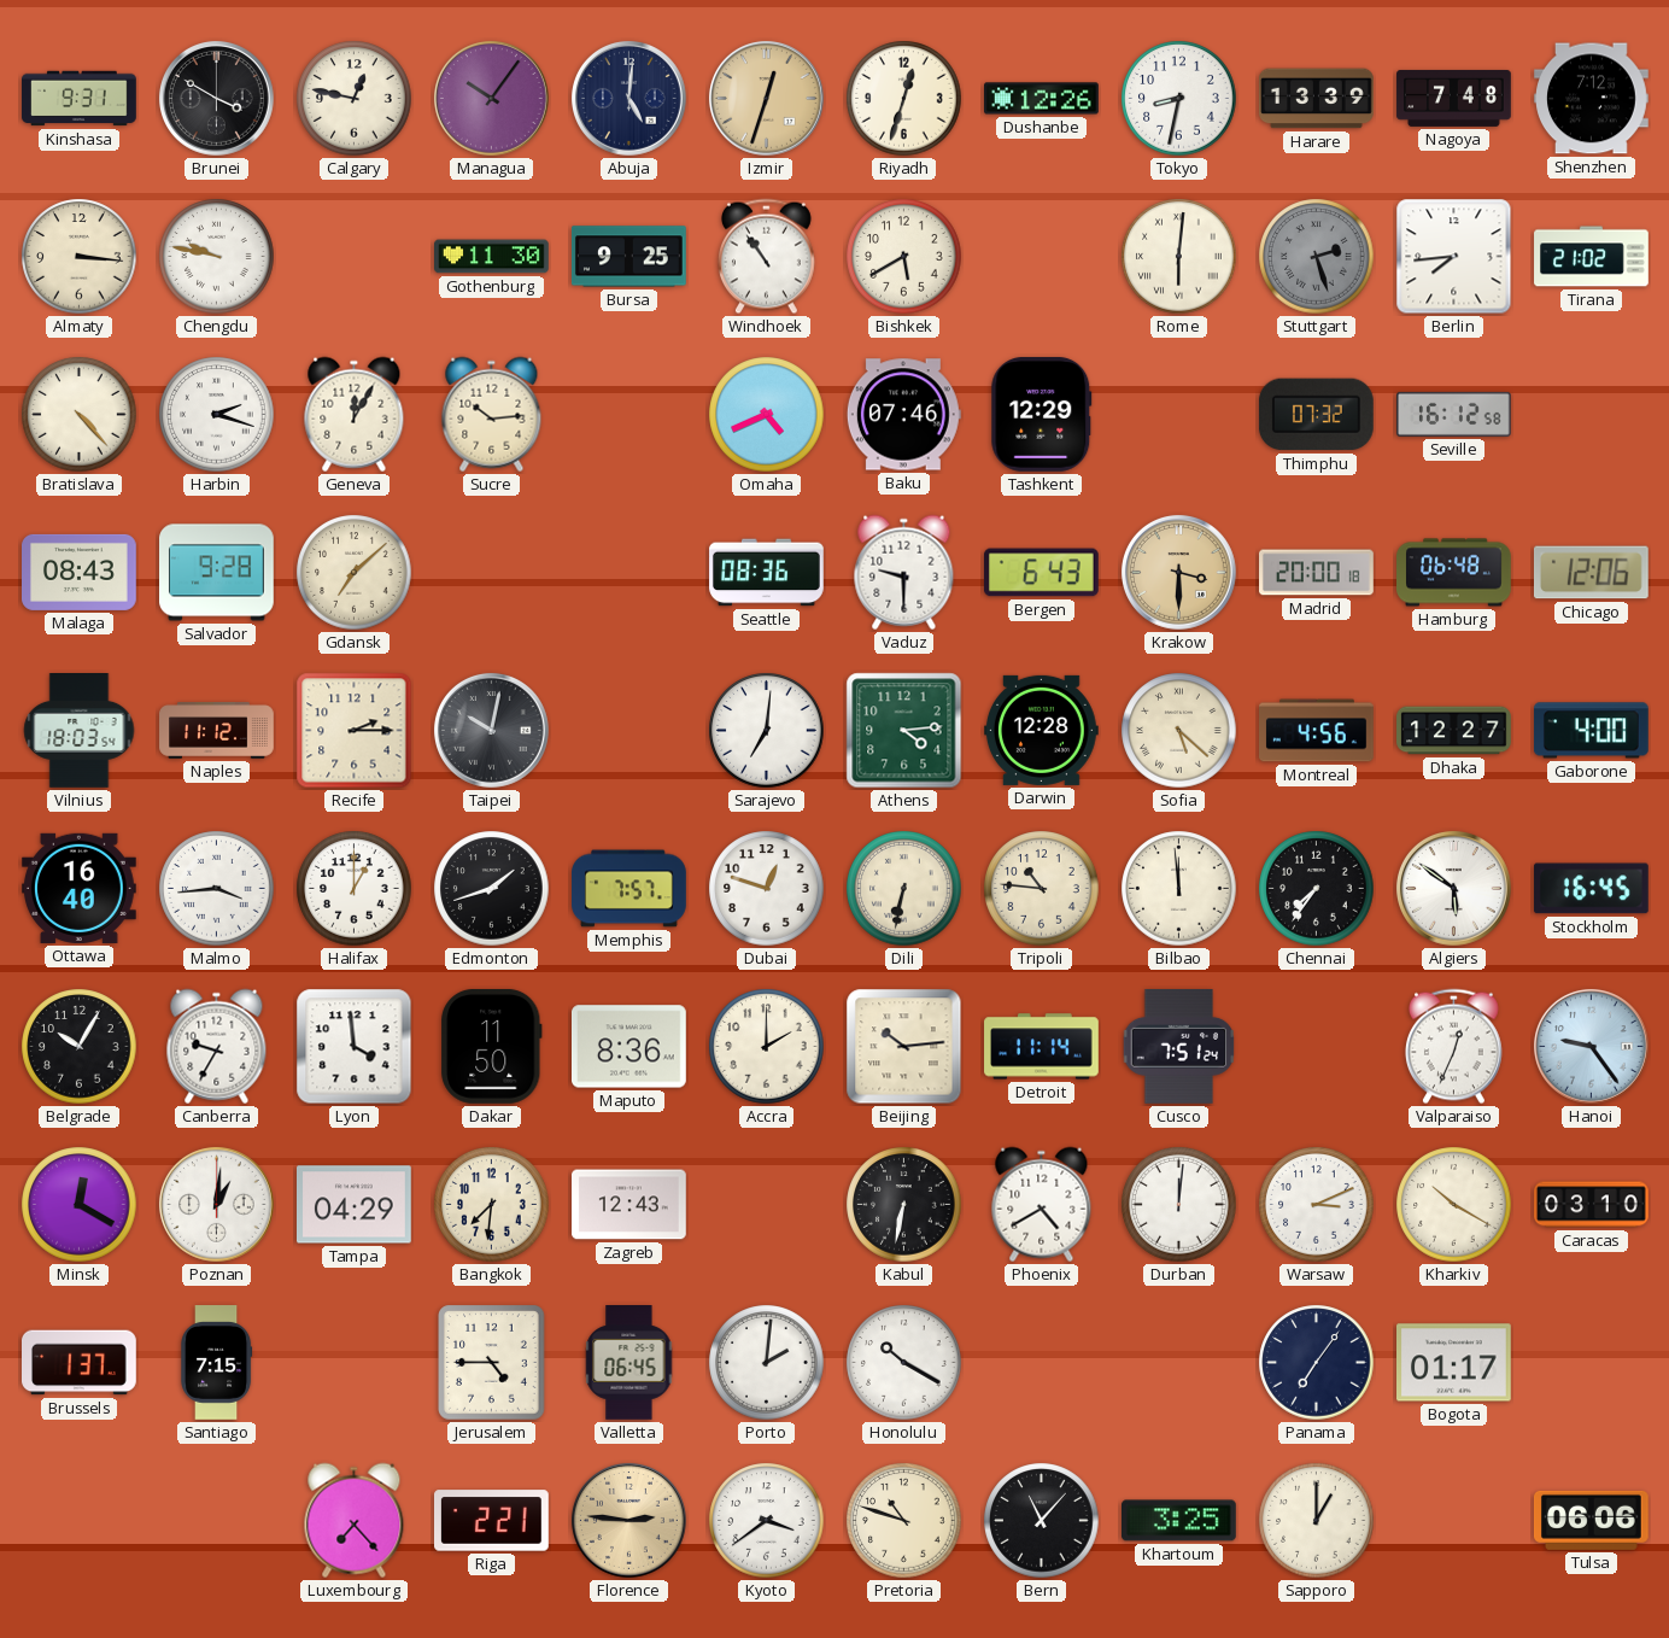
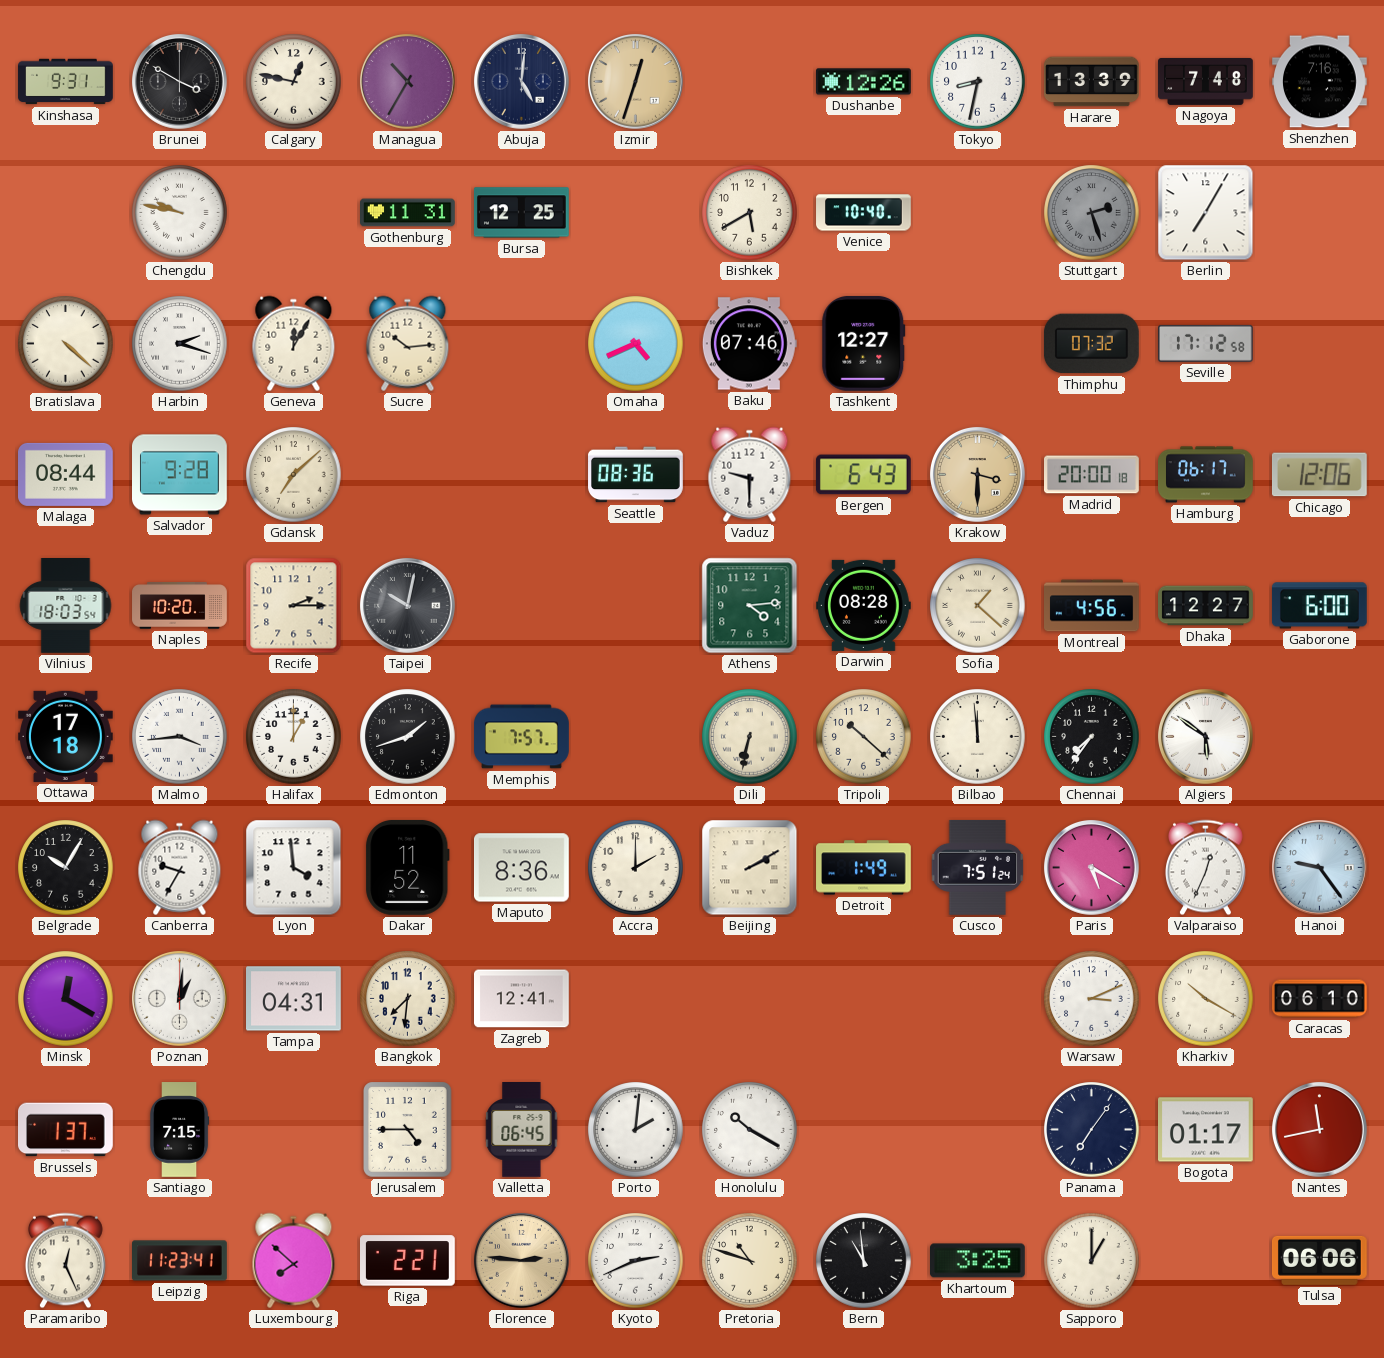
Managua: 10:06 -> 10:35 (408, 82)
Riyadh: 12:33 -> none (904, 99)
Shenzhen: 7:12 -> 7:16 (1320, 82)
Almaty: 3:16 -> none (80, 257)
Gothenburg: 11:30 -> 11:31 (408, 213)
Bursa: 9:25 -> 12:25 (522, 213)
Windhoek: 10:54 -> none (766, 257)
Venice: none -> 10:40 (864, 213)
Rome: 6:01 -> none (1179, 257)
Berlin: 7:44 -> 7:05 (1206, 213)
Tirana: 21:02 -> none (1592, 257)
Bratislava: 4:23 -> 4:22 (66, 344)
Tashkent: 12:29 -> 12:27 (864, 343)
Seville: 16:12 -> 17:12 (1206, 343)
Malaga: 08:43 -> 08:44 (66, 474)
Hamburg: 06:48 -> 06:17 (1206, 475)
Naples: 11:12 -> 10:20 (180, 606)
Sarajevo: 7:01 -> none (767, 731)
Darwin: 12:28 -> 08:28 (864, 605)
Sofia: 5:22 -> 1:22 (978, 606)
Gaborone: 4:00 -> 6:00 (1319, 606)
Ottawa: 16:40 -> 17:18 (66, 736)
Dubai: 12:48 -> none (767, 889)
Tripoli: 10:46 -> 10:22 (864, 737)
Stockholm: 16:45 -> none (1591, 889)
Dakar: 11:50 -> 11:52 (408, 867)
Beijing: 10:14 -> 2:10 (750, 868)
Detroit: 11:14 -> 1:49 (864, 868)
Paris: none -> 5:20 (1092, 868)
Tampa: 04:29 -> 04:31 (294, 999)
Zagreb: 12:43 -> 12:41 (522, 999)
Kabul: 6:32 -> none (904, 1205)
Phoenix: 4:40 -> none (1042, 1205)
Durban: 12:01 -> none (1179, 1205)
Caracas: 03:10 -> 06:10 (1320, 999)
Nantes: none -> 11:43 (1320, 1130)
Paramaribo: none -> 12:26 (65, 1261)
Leipzig: none -> 11:23 (180, 1261)
Luxembourg: 7:23 -> 7:52 (294, 1261)
Kyoto: 3:39 -> 2:41 (636, 1261)
Bern: 11:07 -> 10:59 (864, 1261)
